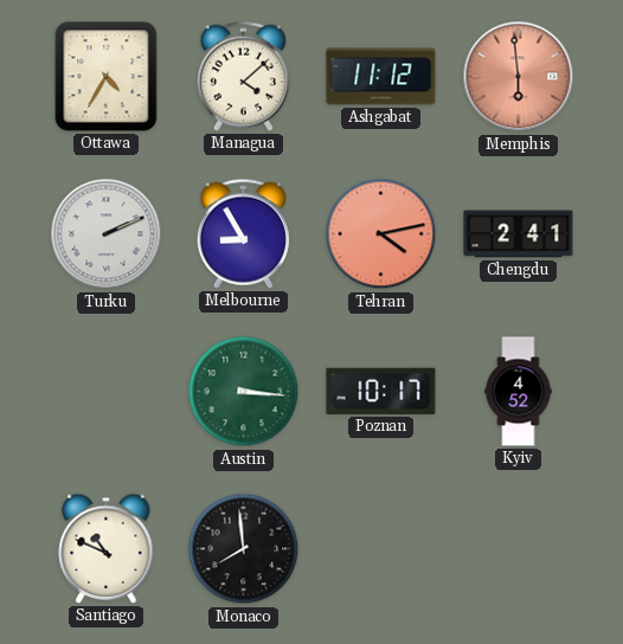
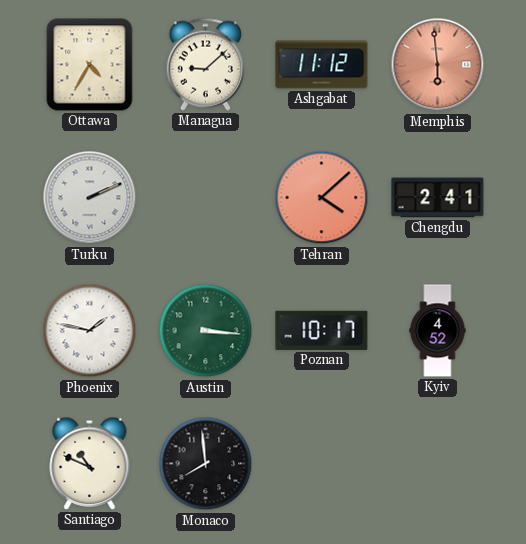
Managua: 4:08 -> 9:08 (205, 64)
Melbourne: 8:55 -> none (243, 233)
Tehran: 4:13 -> 4:08 (322, 198)
Phoenix: none -> 1:47 (90, 331)
